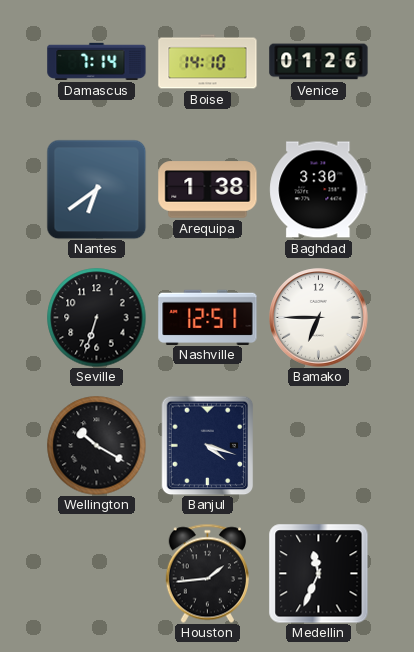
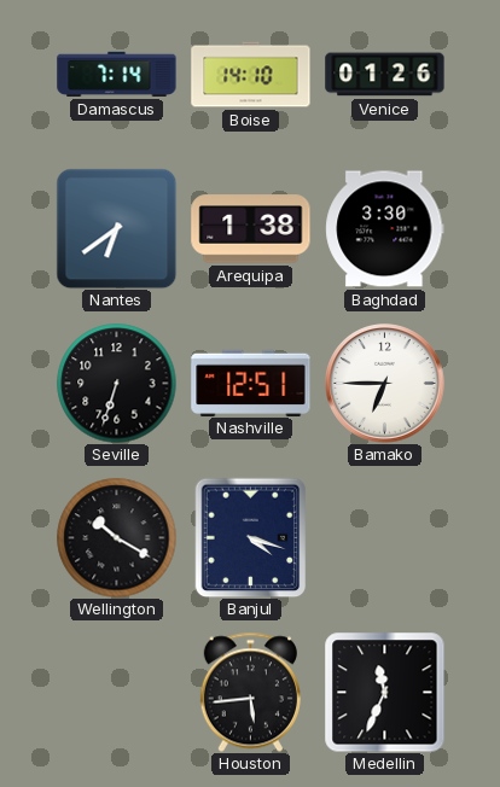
Houston: 1:44 -> 5:44 (250, 692)
